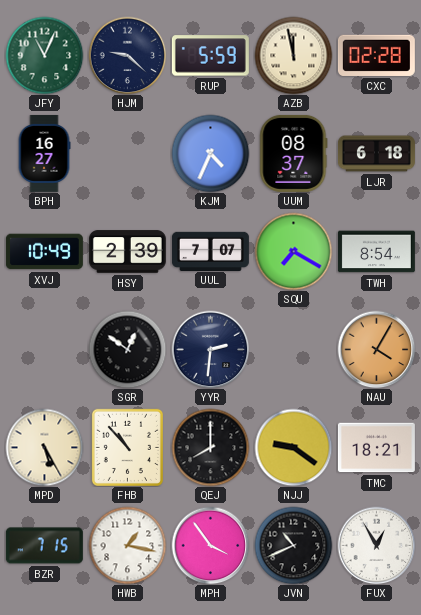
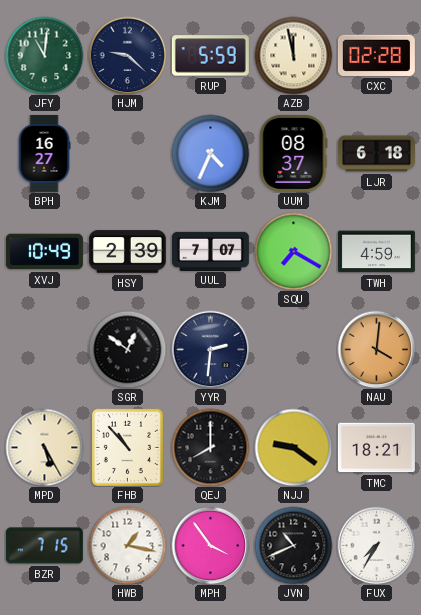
JFY: 11:04 -> 11:01 (44, 55)
TWH: 8:54 -> 4:59 (376, 252)
NAU: 4:05 -> 4:01 (376, 349)
FUX: 12:55 -> 7:35 (376, 545)
